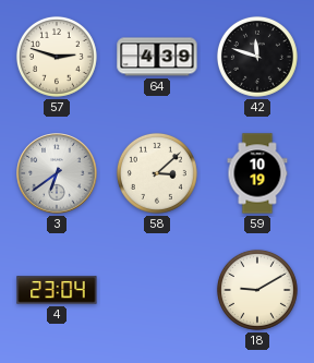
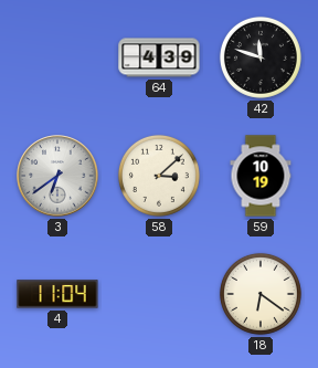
57: 2:48 -> none (57, 57)
4: 23:04 -> 11:04 (57, 294)
18: 9:10 -> 6:21 (261, 294)
